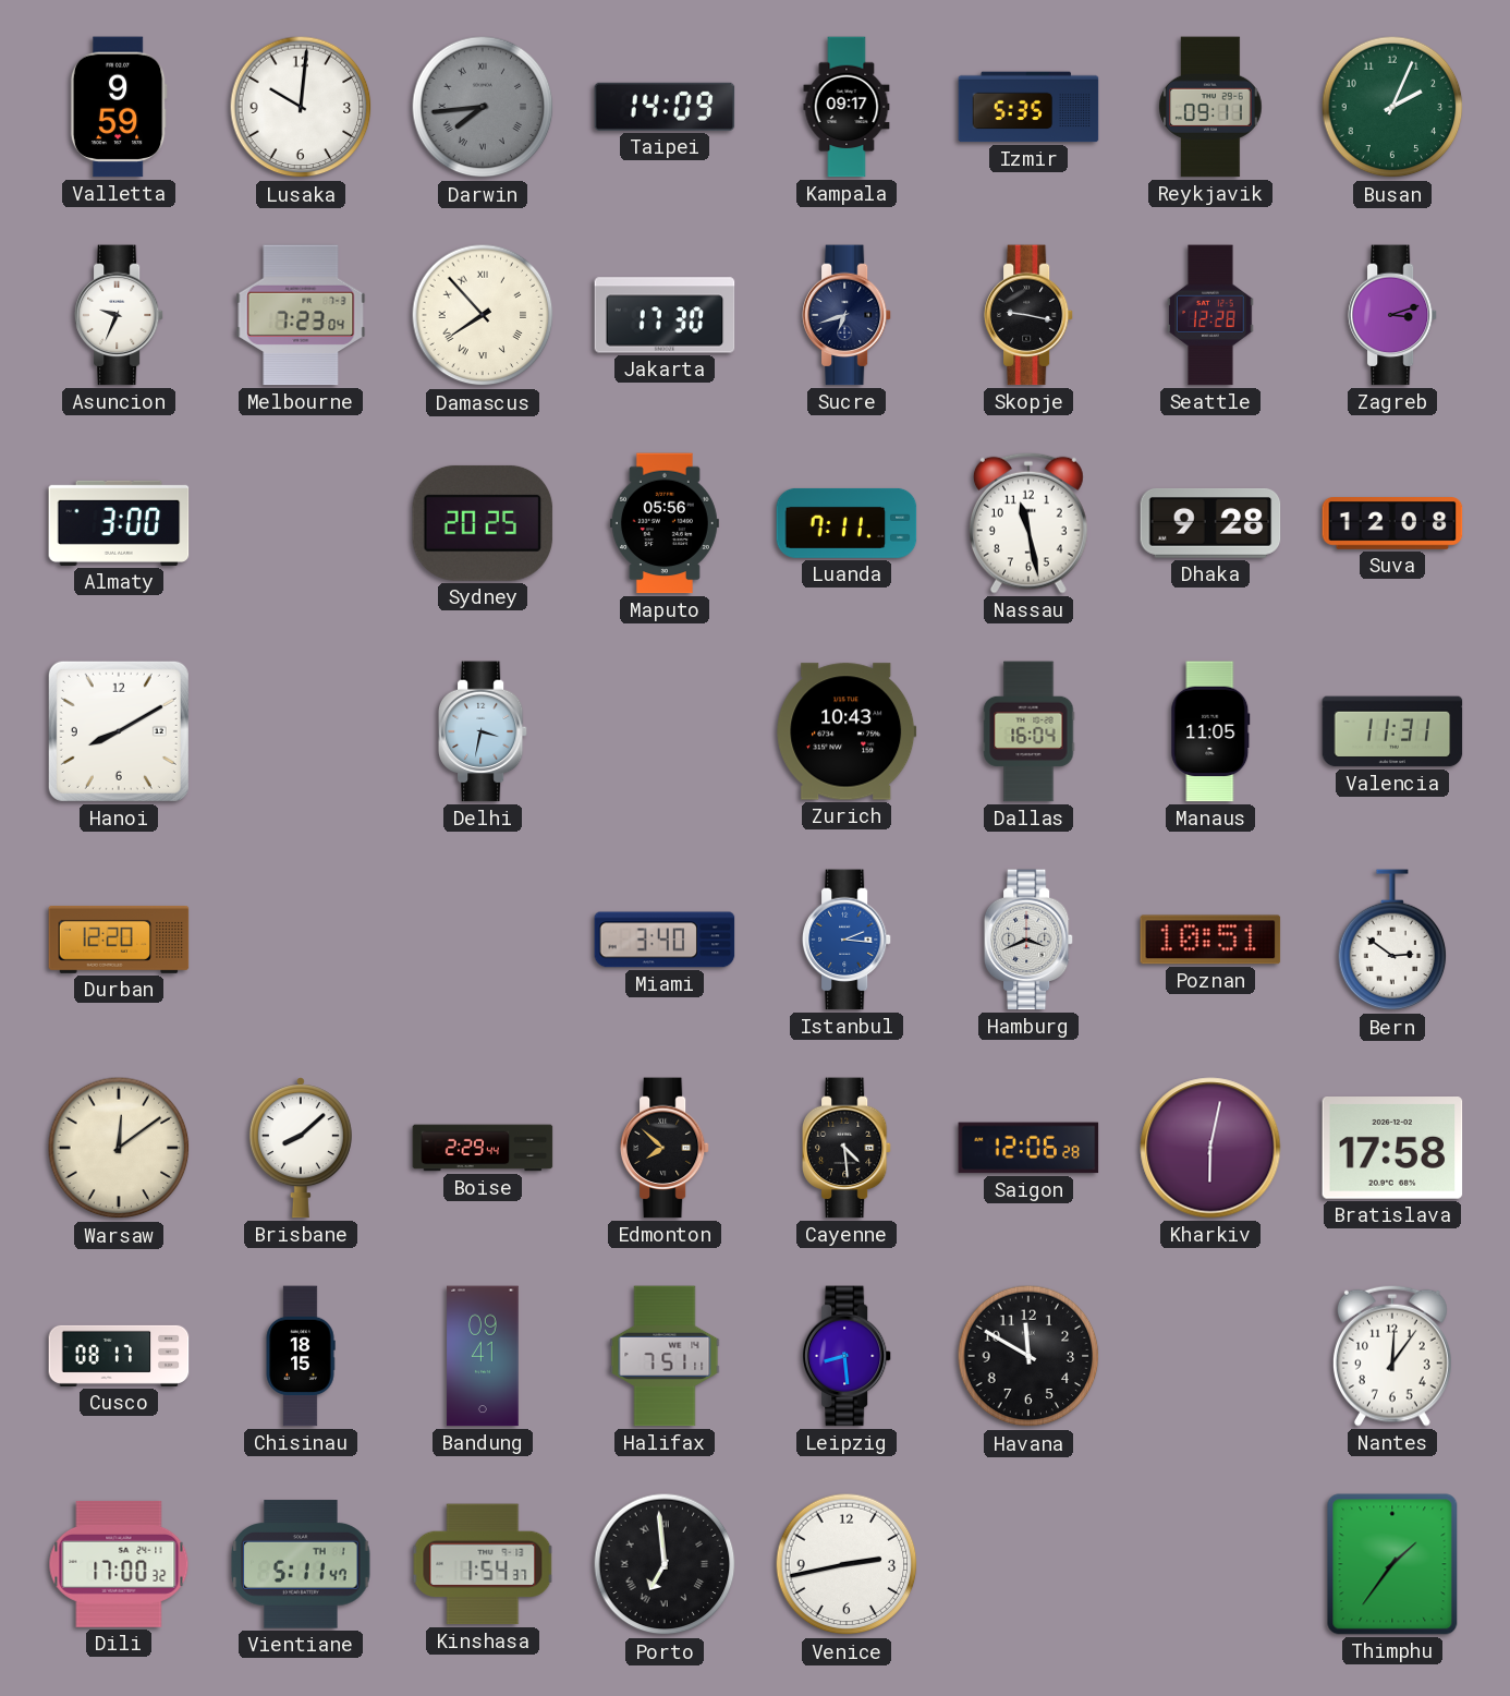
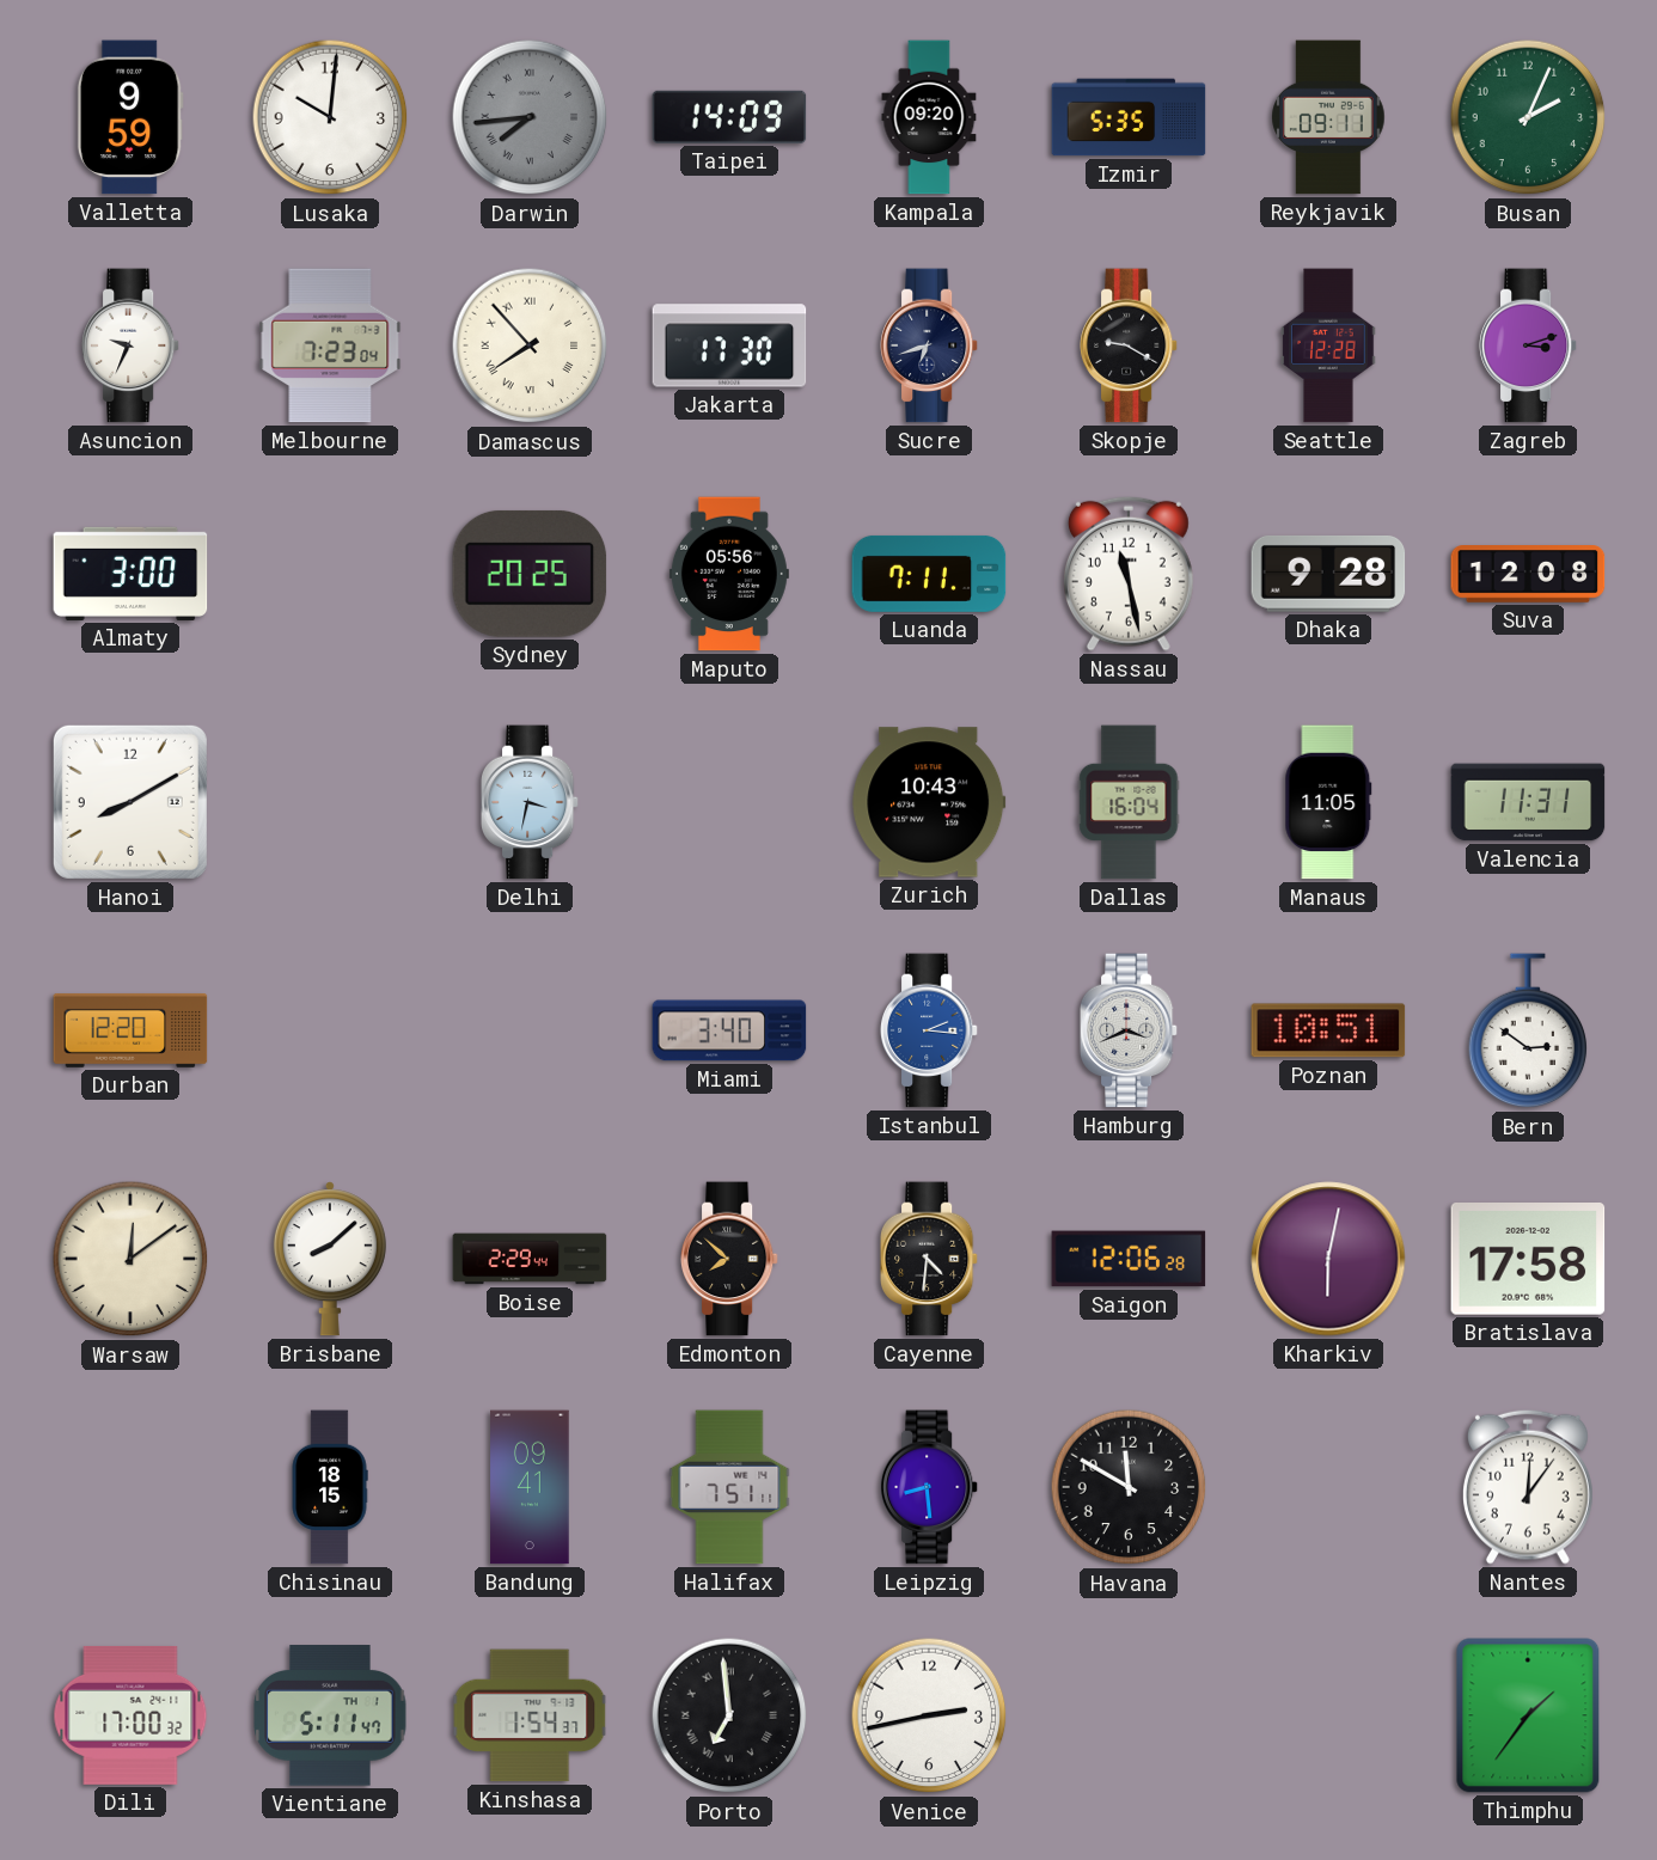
Kampala: 09:17 -> 09:20 (929, 117)
Skopje: 9:17 -> 9:20 (1129, 345)
Cayenne: 4:29 -> 4:31 (929, 1259)
Cusco: 08:17 -> none (119, 1356)
